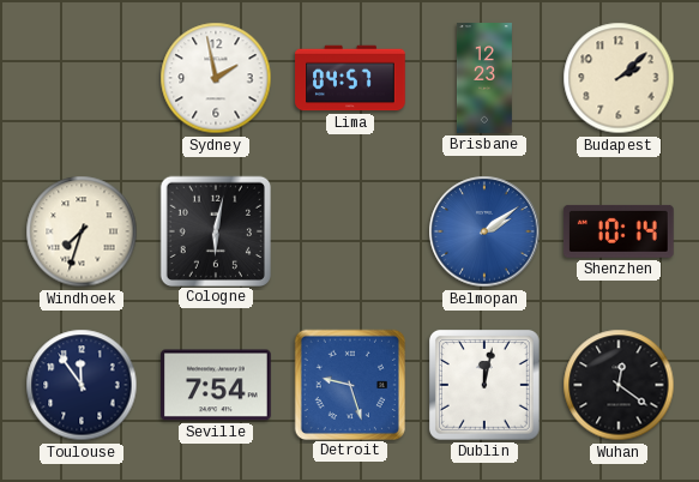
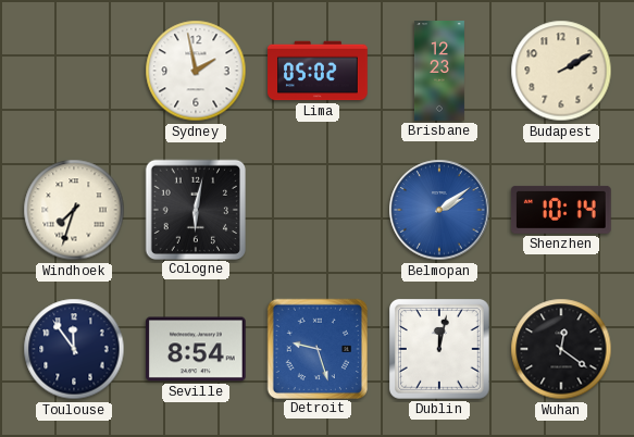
Lima: 04:57 -> 05:02 (318, 71)
Budapest: 2:08 -> 2:10 (561, 71)
Seville: 7:54 -> 8:54 (197, 349)
